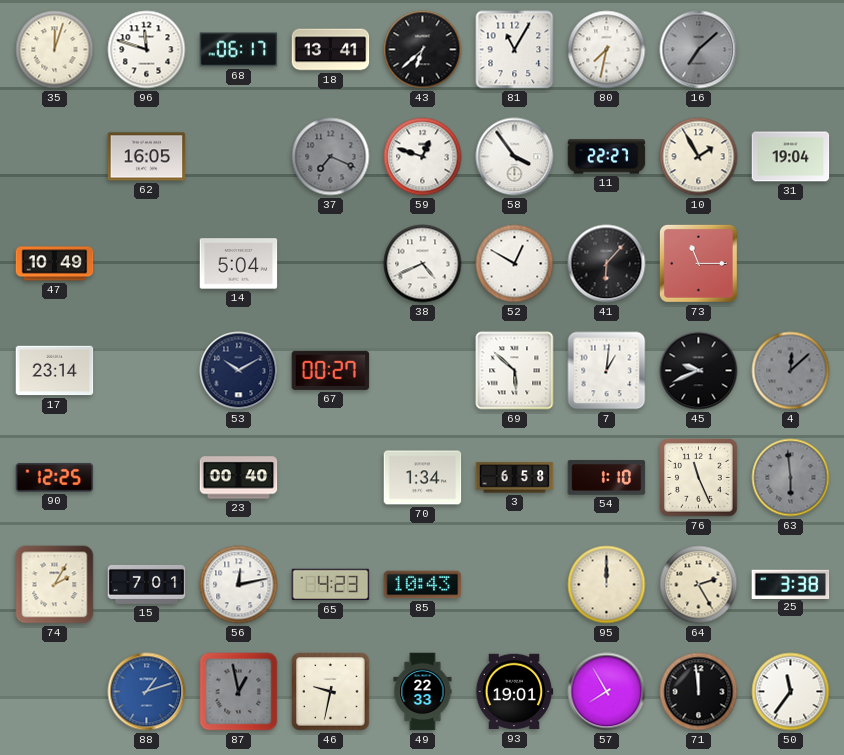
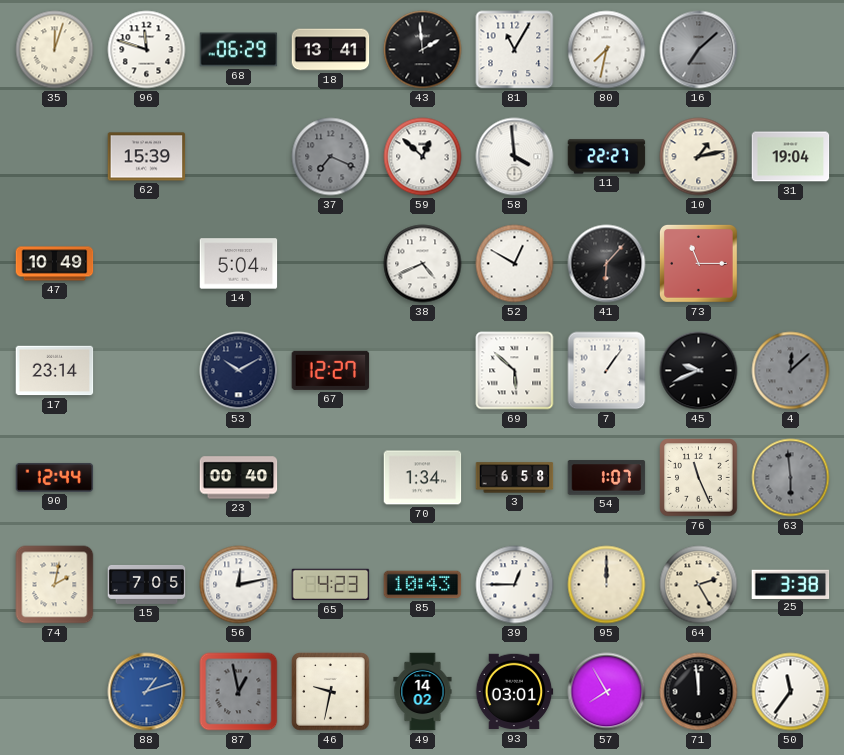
68: 06:17 -> 06:29 (239, 50)
43: 6:38 -> 1:59 (423, 50)
62: 16:05 -> 15:39 (147, 157)
59: 12:48 -> 12:52 (423, 157)
58: 3:54 -> 3:59 (515, 157)
10: 1:55 -> 1:13 (699, 157)
67: 00:27 -> 12:27 (331, 370)
7: 1:01 -> 1:06 (607, 371)
90: 12:25 -> 12:44 (55, 477)
54: 1:10 -> 1:07 (607, 478)
74: 2:05 -> 2:02 (55, 585)
15: 7:01 -> 7:05 (147, 584)
39: none -> 12:45 (515, 585)
49: 22:33 -> 14:02 (423, 692)
93: 19:01 -> 03:01 (514, 692)
